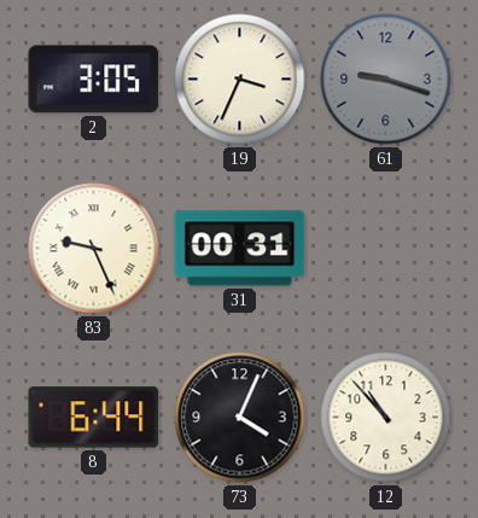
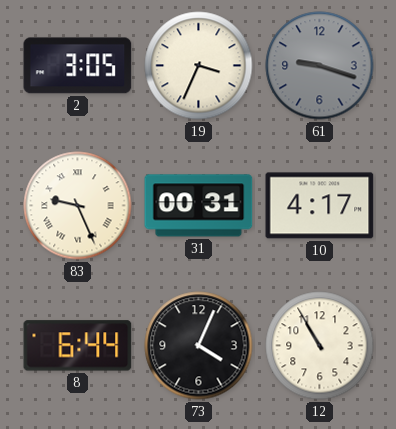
10: none -> 4:17 (320, 206)
12: 10:53 -> 10:55 (320, 346)
